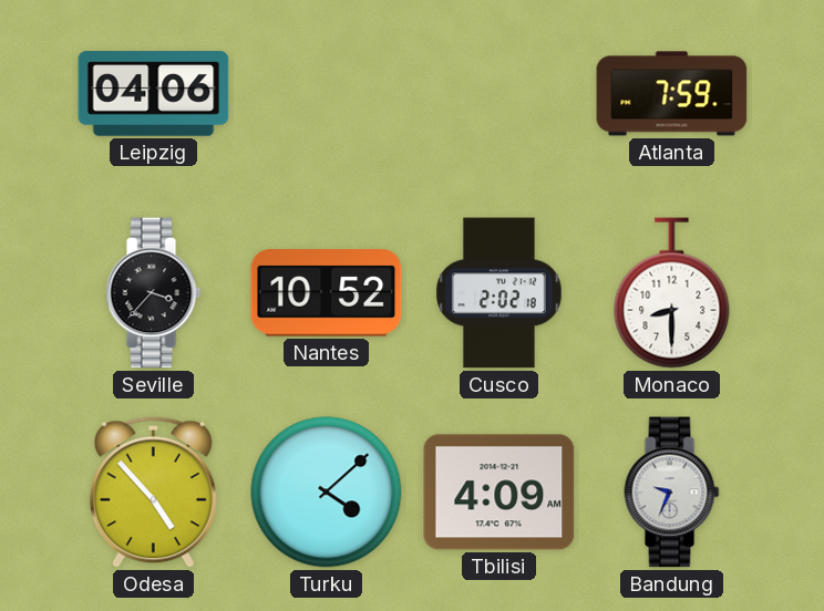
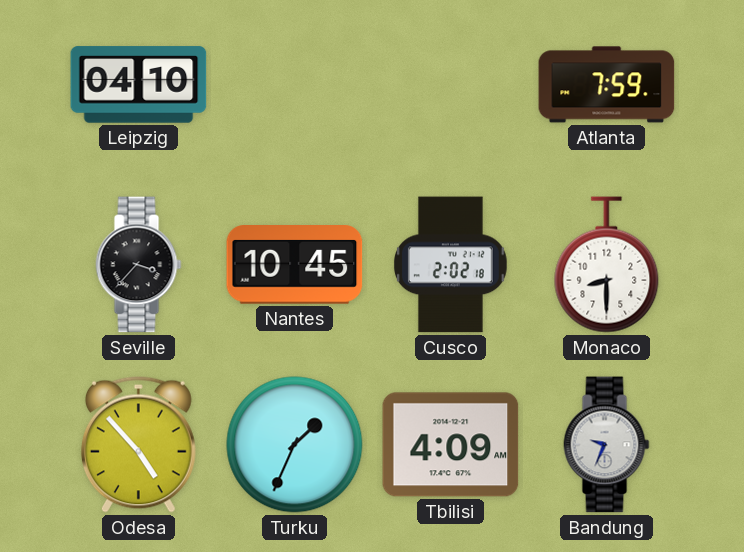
Leipzig: 04:06 -> 04:10 (139, 85)
Nantes: 10:52 -> 10:45 (295, 265)
Turku: 4:08 -> 1:34 (295, 445)
